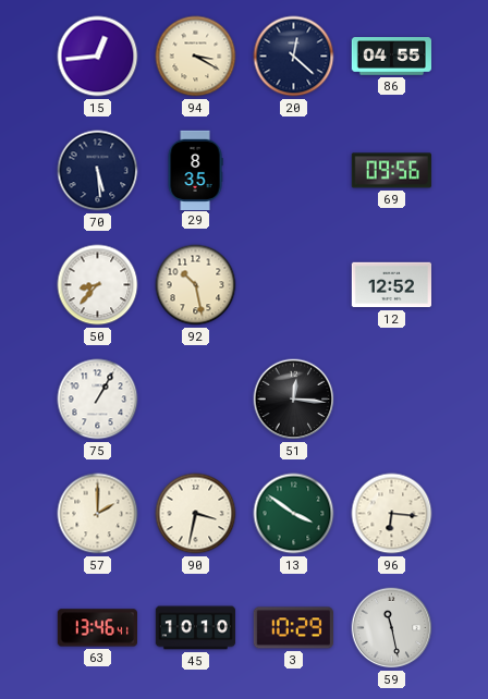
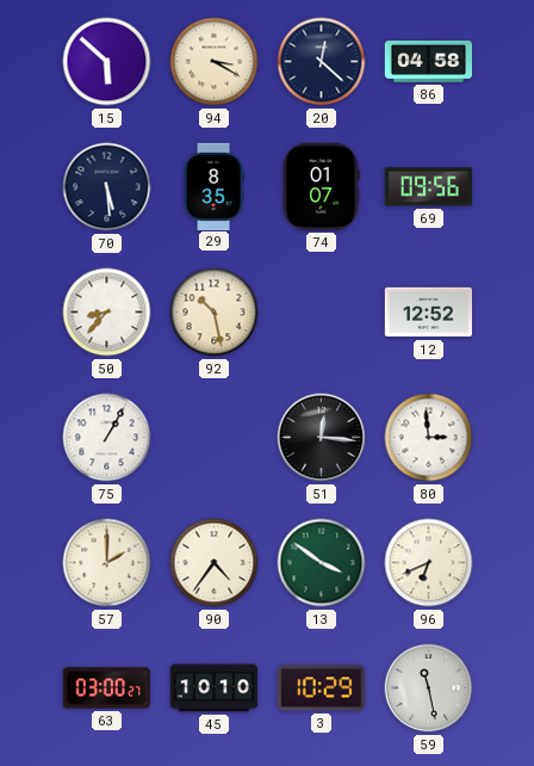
15: 12:44 -> 5:52 (107, 62)
86: 04:55 -> 04:58 (428, 62)
74: none -> 01:07 (322, 186)
80: none -> 2:59 (429, 438)
90: 3:32 -> 4:36 (215, 563)
96: 6:16 -> 6:41 (429, 563)
63: 13:46 -> 03:00 (106, 688)
